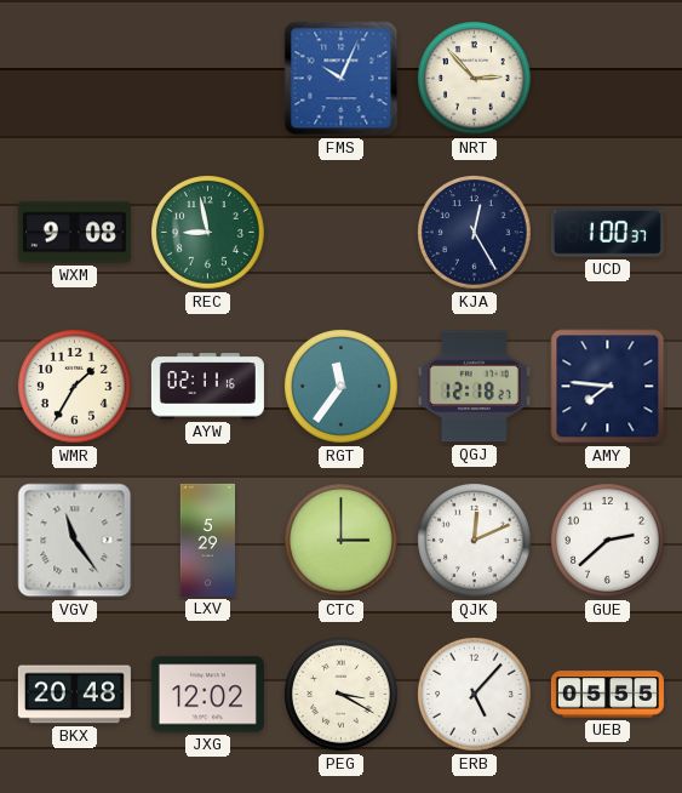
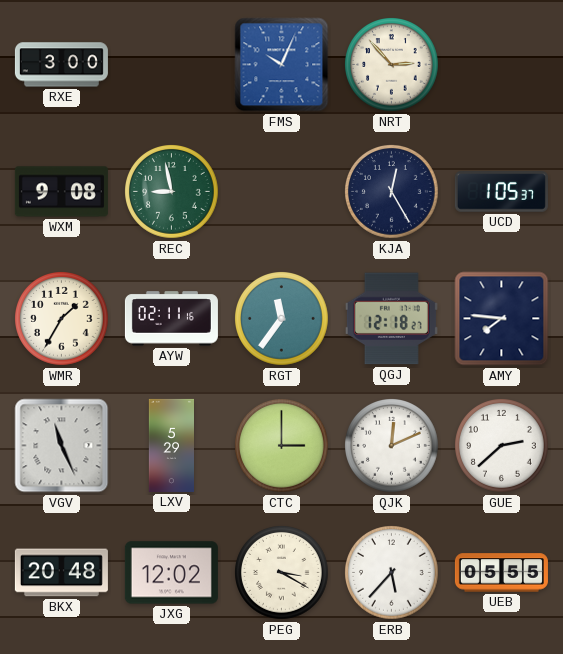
RXE: none -> 3:00 (61, 65)
UCD: 1:00 -> 1:05 (501, 192)
VGV: 11:24 -> 11:26 (62, 446)
ERB: 5:07 -> 5:37 (392, 573)
